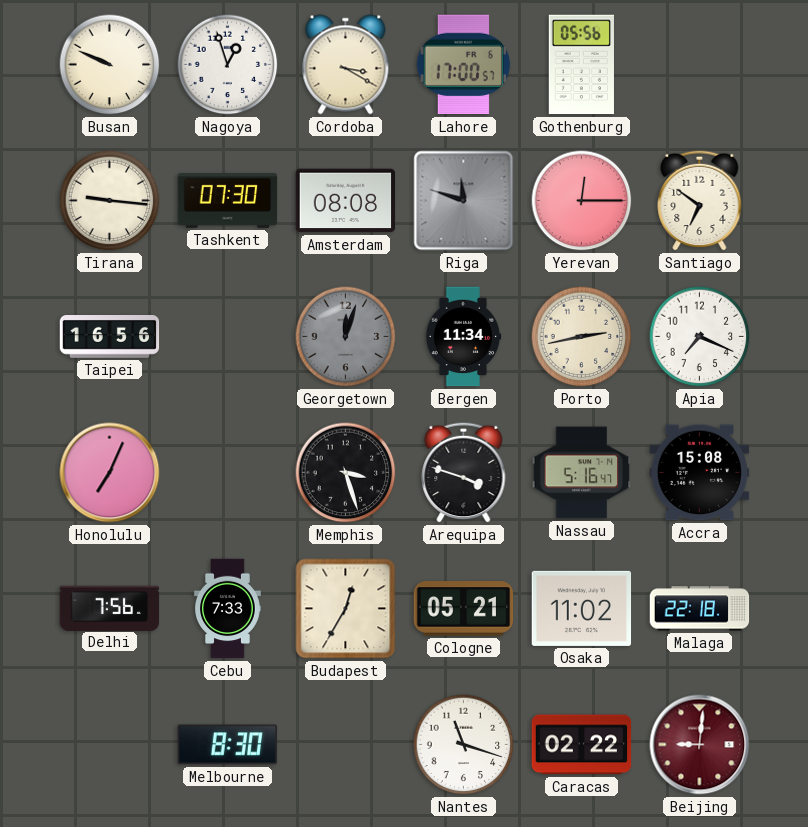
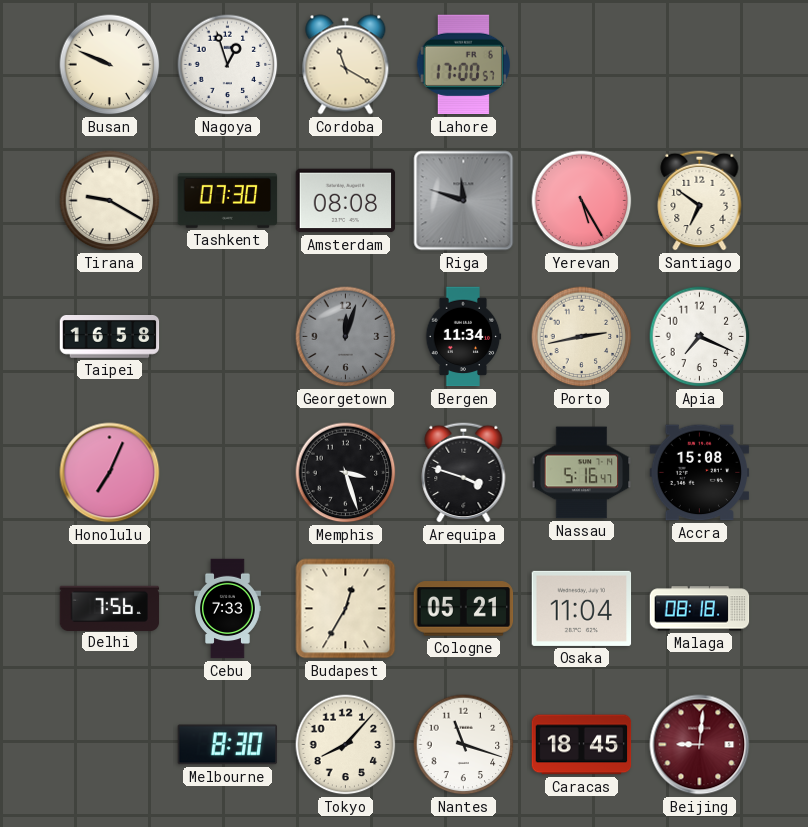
Cordoba: 3:20 -> 11:20 (346, 65)
Gothenburg: 05:56 -> none (581, 65)
Tirana: 9:16 -> 9:20 (110, 201)
Yerevan: 12:15 -> 5:25 (582, 201)
Taipei: 16:56 -> 16:58 (110, 337)
Osaka: 11:02 -> 11:04 (582, 608)
Malaga: 22:18 -> 08:18 (700, 609)
Tokyo: none -> 8:07 (346, 745)
Caracas: 02:22 -> 18:45 (582, 745)
